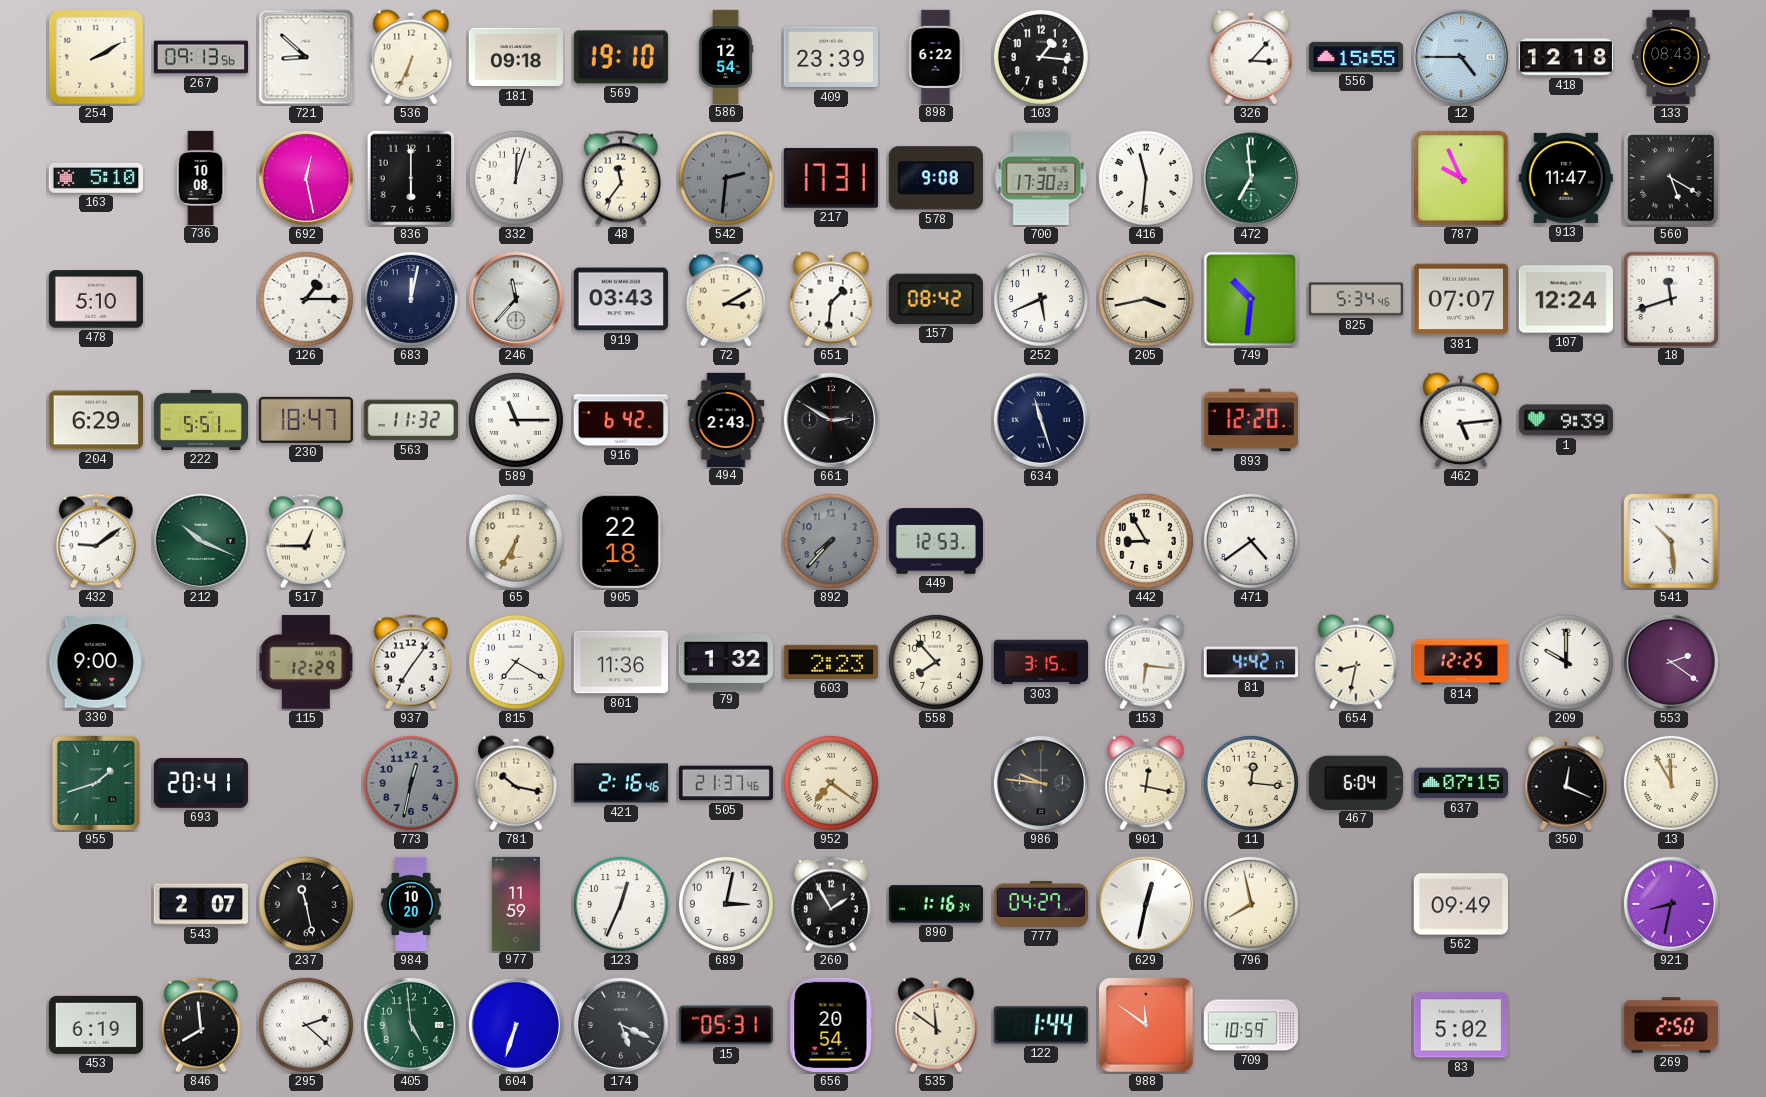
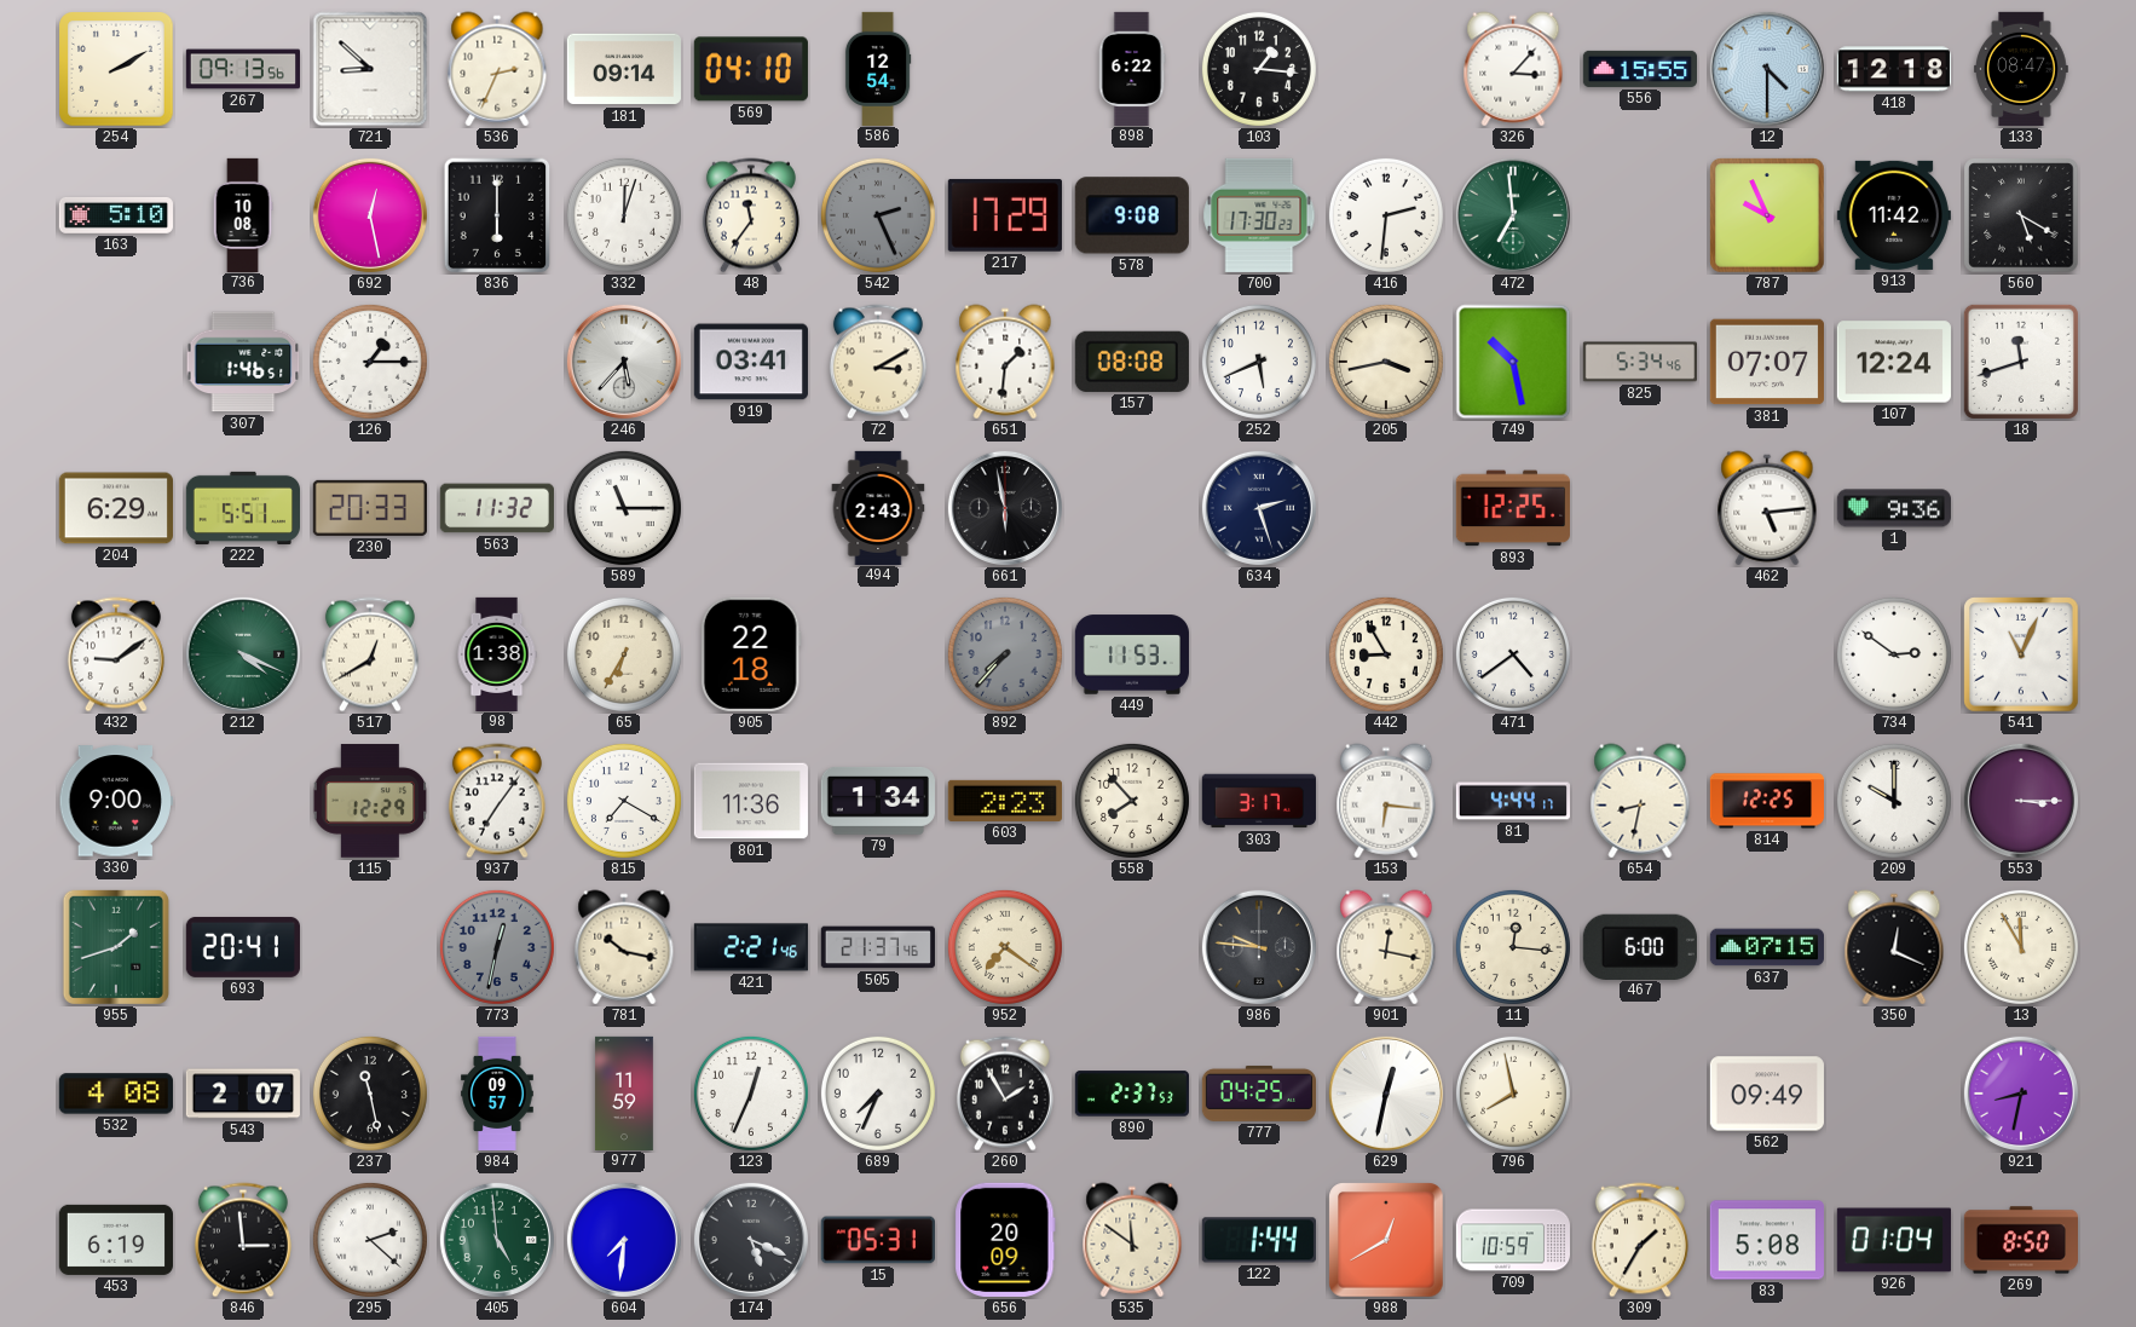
536: 6:34 -> 2:34 (497, 69)
181: 09:18 -> 09:14 (624, 69)
569: 19:10 -> 04:10 (751, 69)
409: 23:39 -> none (831, 57)
12: 4:45 -> 4:30 (1767, 69)
133: 08:43 -> 08:47 (2022, 69)
542: 2:31 -> 2:26 (878, 215)
217: 17:31 -> 17:29 (1005, 215)
416: 11:31 -> 2:31 (1386, 215)
913: 11:47 -> 11:42 (1894, 215)
478: 5:10 -> none (96, 299)
307: none -> 1:46 (243, 362)
683: 12:02 -> none (411, 299)
246: 11:37 -> 5:37 (624, 362)
919: 03:43 -> 03:41 (751, 362)
157: 08:42 -> 08:08 (1132, 362)
749: 10:31 -> 10:28 (1513, 362)
230: 18:47 -> 20:33 (370, 508)
916: 6:42 -> none (621, 420)
661: 2:50 -> 5:58 (1005, 508)
634: 11:27 -> 2:27 (1259, 508)
893: 12:20 -> 12:25 (1513, 508)
1: 9:39 -> 9:36 (1894, 508)
212: 10:19 -> 4:19 (243, 654)
517: 12:45 -> 12:40 (370, 654)
98: none -> 1:38 (497, 653)
449: 12:53 -> 11:53 (1132, 654)
734: none -> 2:51 (1894, 654)
541: 10:29 -> 11:04 (2021, 654)
79: 1:32 -> 1:34 (878, 801)
303: 3:15 -> 3:17 (1259, 801)
81: 4:42 -> 4:44 (1512, 801)
553: 2:21 -> 3:15 (2021, 801)
421: 2:16 -> 2:21 (751, 947)
467: 6:04 -> 6:00 (1640, 946)
532: none -> 4:08 (116, 1094)
984: 10:20 -> 09:57 (497, 1094)
689: 3:02 -> 7:34 (878, 1094)
890: 1:16 -> 2:37 (1132, 1094)
777: 04:27 -> 04:25 (1258, 1094)
846: 7:59 -> 2:59 (243, 1240)
604: 6:33 -> 7:31 (624, 1240)
656: 20:54 -> 20:09 (1005, 1240)
988: 11:51 -> 12:40 (1386, 1240)
309: none -> 1:35 (1640, 1240)
83: 5:02 -> 5:08 (1767, 1240)
926: none -> 01:04 (1894, 1240)
269: 2:50 -> 8:50 (2020, 1240)
